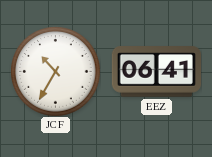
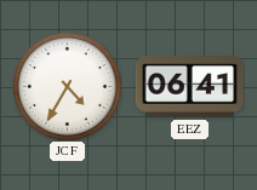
JCF: 10:35 -> 4:35 (67, 86)
